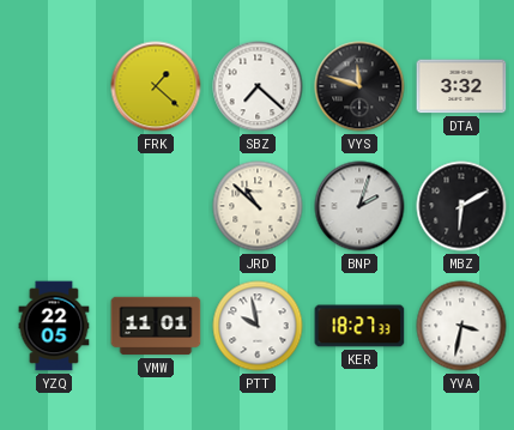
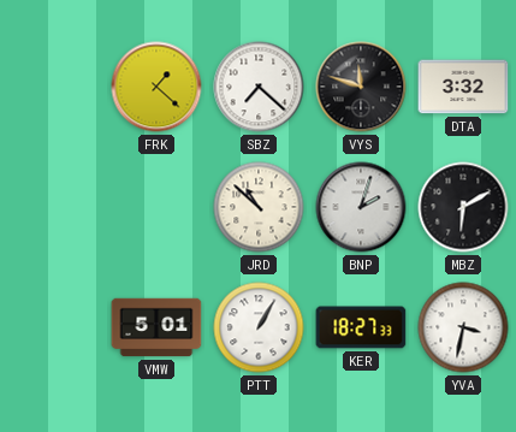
YZQ: 22:05 -> none (54, 326)
VMW: 11:01 -> 5:01 (156, 327)
PTT: 9:58 -> 1:05 (259, 327)
